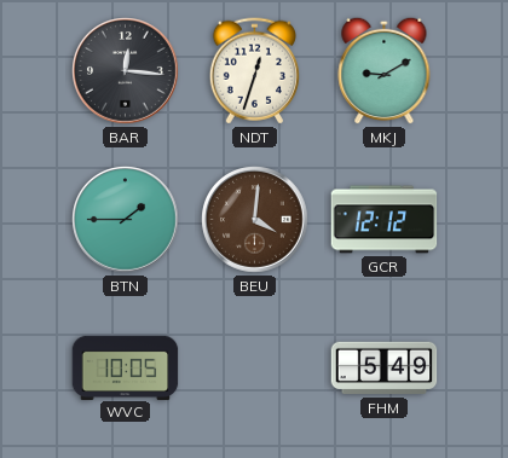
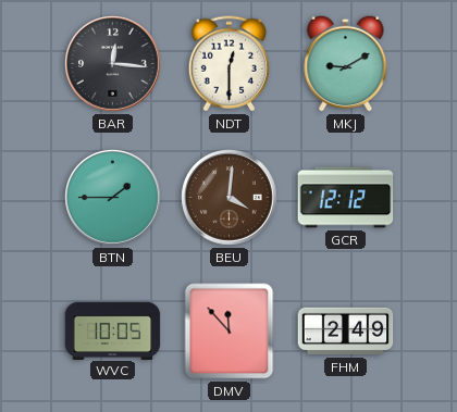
NDT: 12:33 -> 12:30 (228, 64)
DMV: none -> 11:53 (230, 332)
FHM: 5:49 -> 2:49 (346, 332)
